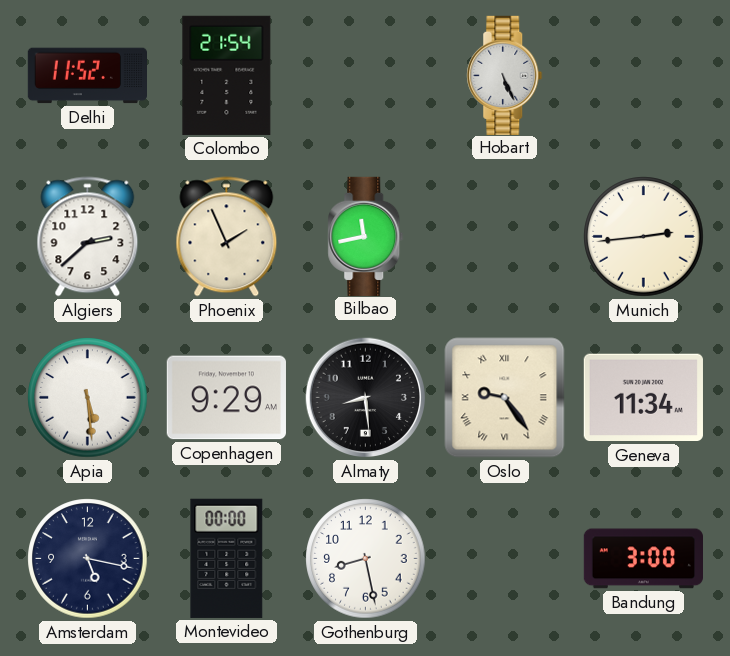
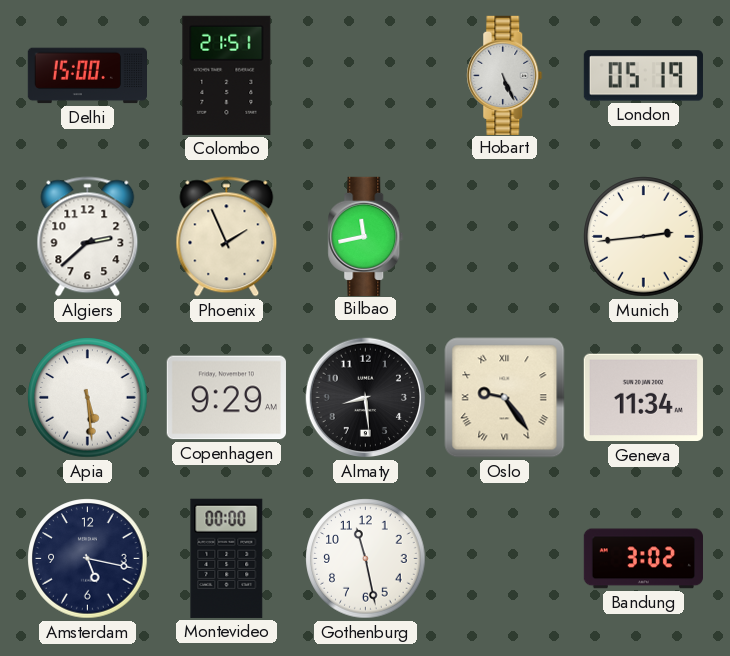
Delhi: 11:52 -> 15:00 (87, 76)
Colombo: 21:54 -> 21:51 (227, 75)
London: none -> 05:19 (643, 76)
Gothenburg: 8:28 -> 11:28 (366, 559)
Bandung: 3:00 -> 3:02 (643, 559)
